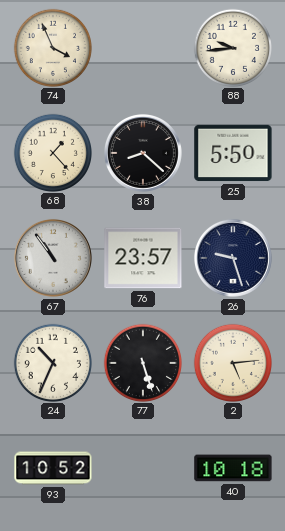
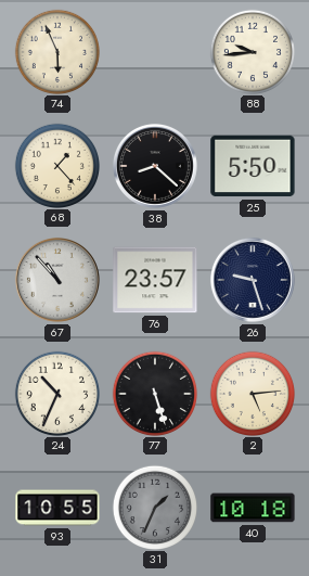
74: 3:56 -> 5:56 (56, 51)
67: 10:54 -> 10:53 (57, 280)
93: 10:52 -> 10:55 (57, 508)
31: none -> 1:34 (154, 507)
